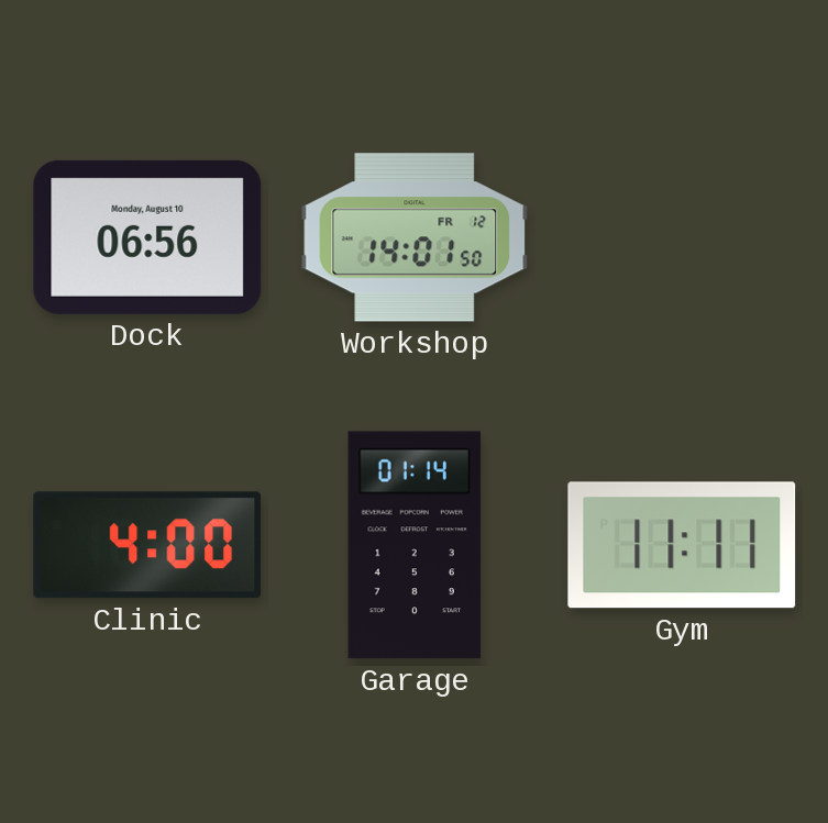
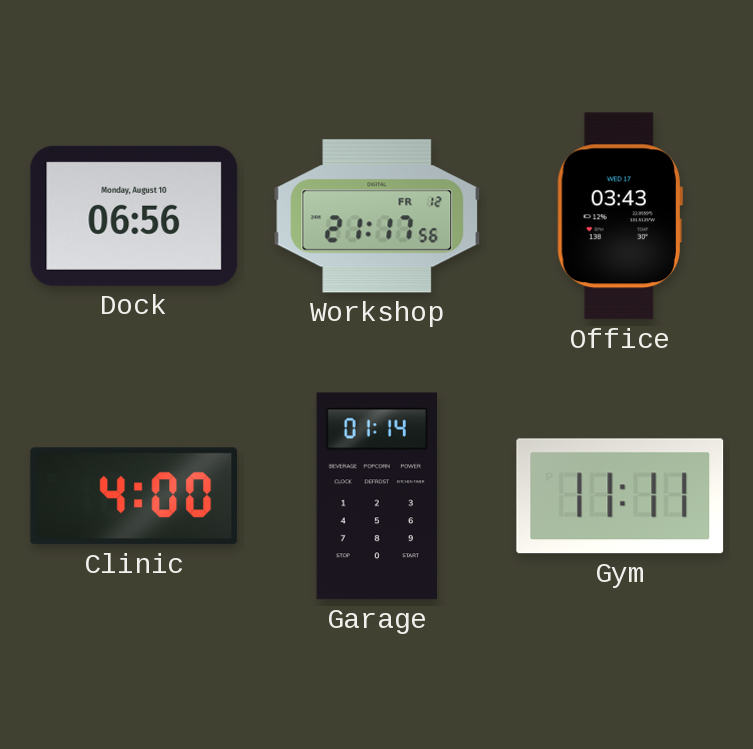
Workshop: 14:01 -> 21:17 (377, 216)
Office: none -> 03:43 (620, 216)
